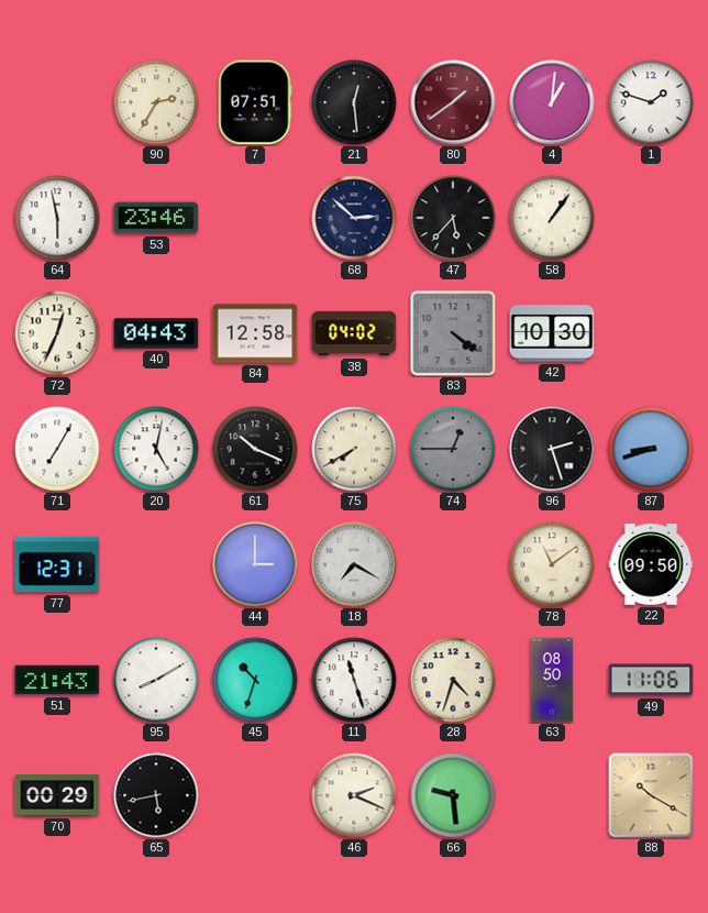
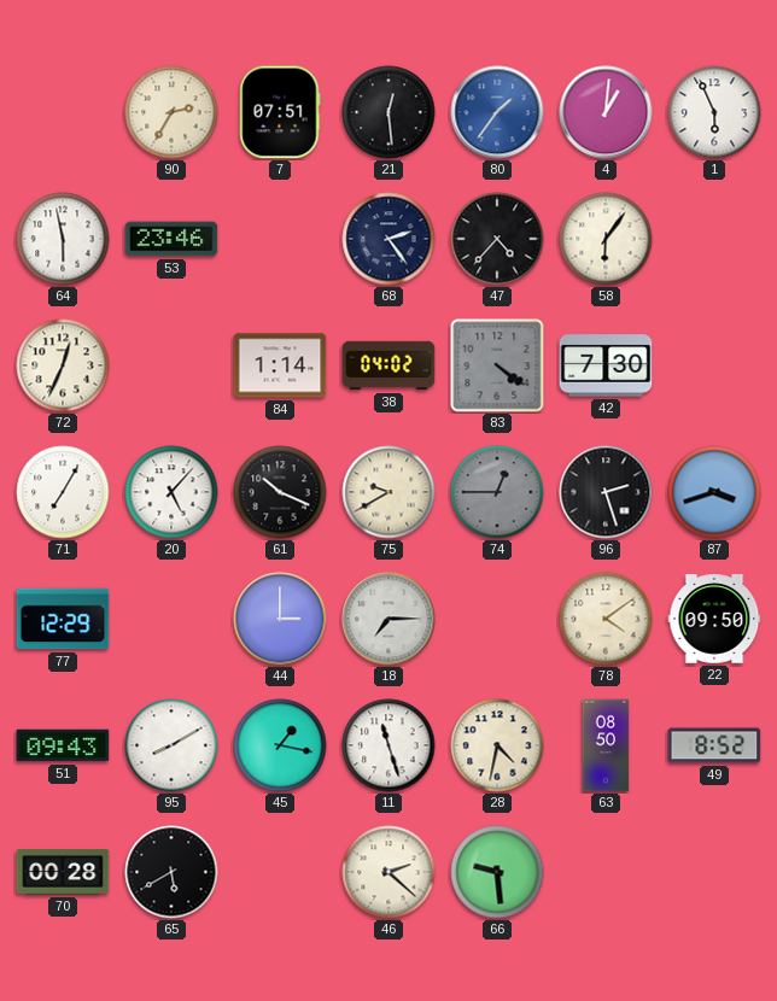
80: 1:39 -> 1:36 (497, 112)
80 dial: burgundy -> blue (497, 112)
1: 1:48 -> 5:56 (714, 112)
68: 2:52 -> 2:24 (388, 239)
47: 5:37 -> 4:37 (497, 239)
58: 1:06 -> 6:06 (606, 239)
40: 04:43 -> none (156, 333)
84: 12:58 -> 1:14 (280, 365)
42: 10:30 -> 7:30 (606, 365)
20: 5:02 -> 5:07 (171, 492)
75: 7:40 -> 9:40 (388, 492)
87: 8:42 -> 3:42 (714, 492)
77: 12:31 -> 12:29 (63, 619)
18: 7:20 -> 7:15 (388, 619)
78: 11:09 -> 4:09 (606, 619)
51: 21:43 -> 09:43 (63, 745)
45: 10:33 -> 1:17 (280, 745)
28: 4:33 -> 4:32 (497, 745)
49: 11:06 -> 8:52 (714, 745)
70: 00:29 -> 00:28 (63, 872)
65: 5:43 -> 5:40 (171, 872)
46: 2:19 -> 2:22 (388, 872)
88: 10:20 -> none (651, 795)
